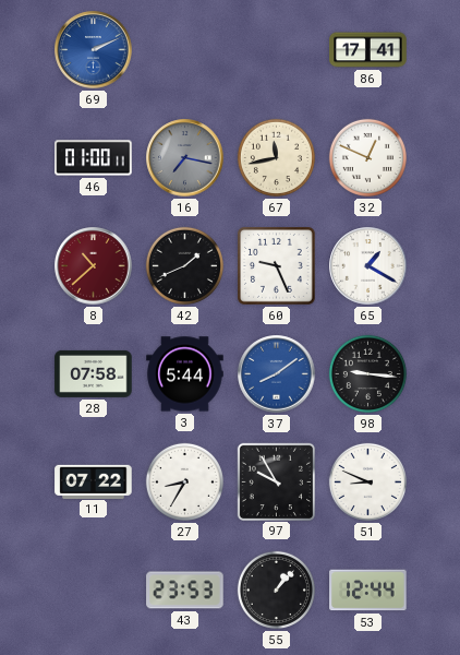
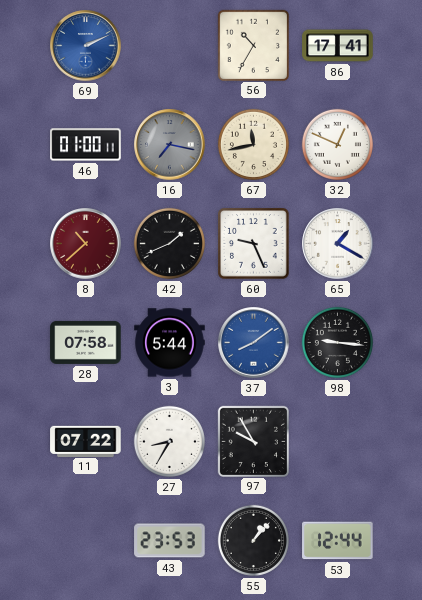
56: none -> 10:35 (253, 45)
51: 8:49 -> none (367, 481)
